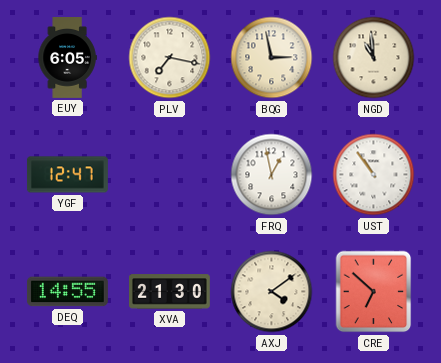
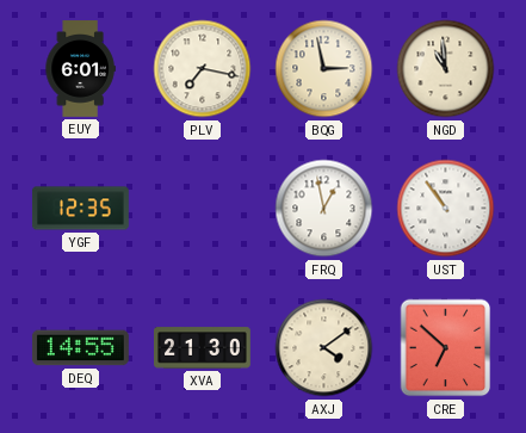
EUY: 6:05 -> 6:01 (80, 69)
YGF: 12:47 -> 12:35 (80, 209)
